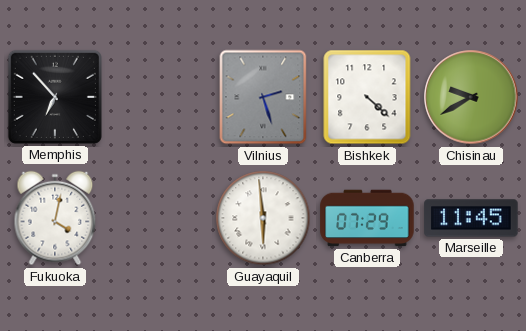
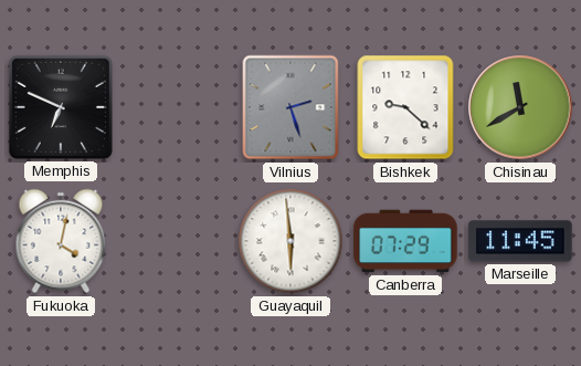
Memphis: 6:53 -> 6:49 (61, 107)
Bishkek: 4:22 -> 9:22 (405, 107)
Chisinau: 9:40 -> 11:40 (520, 107)
